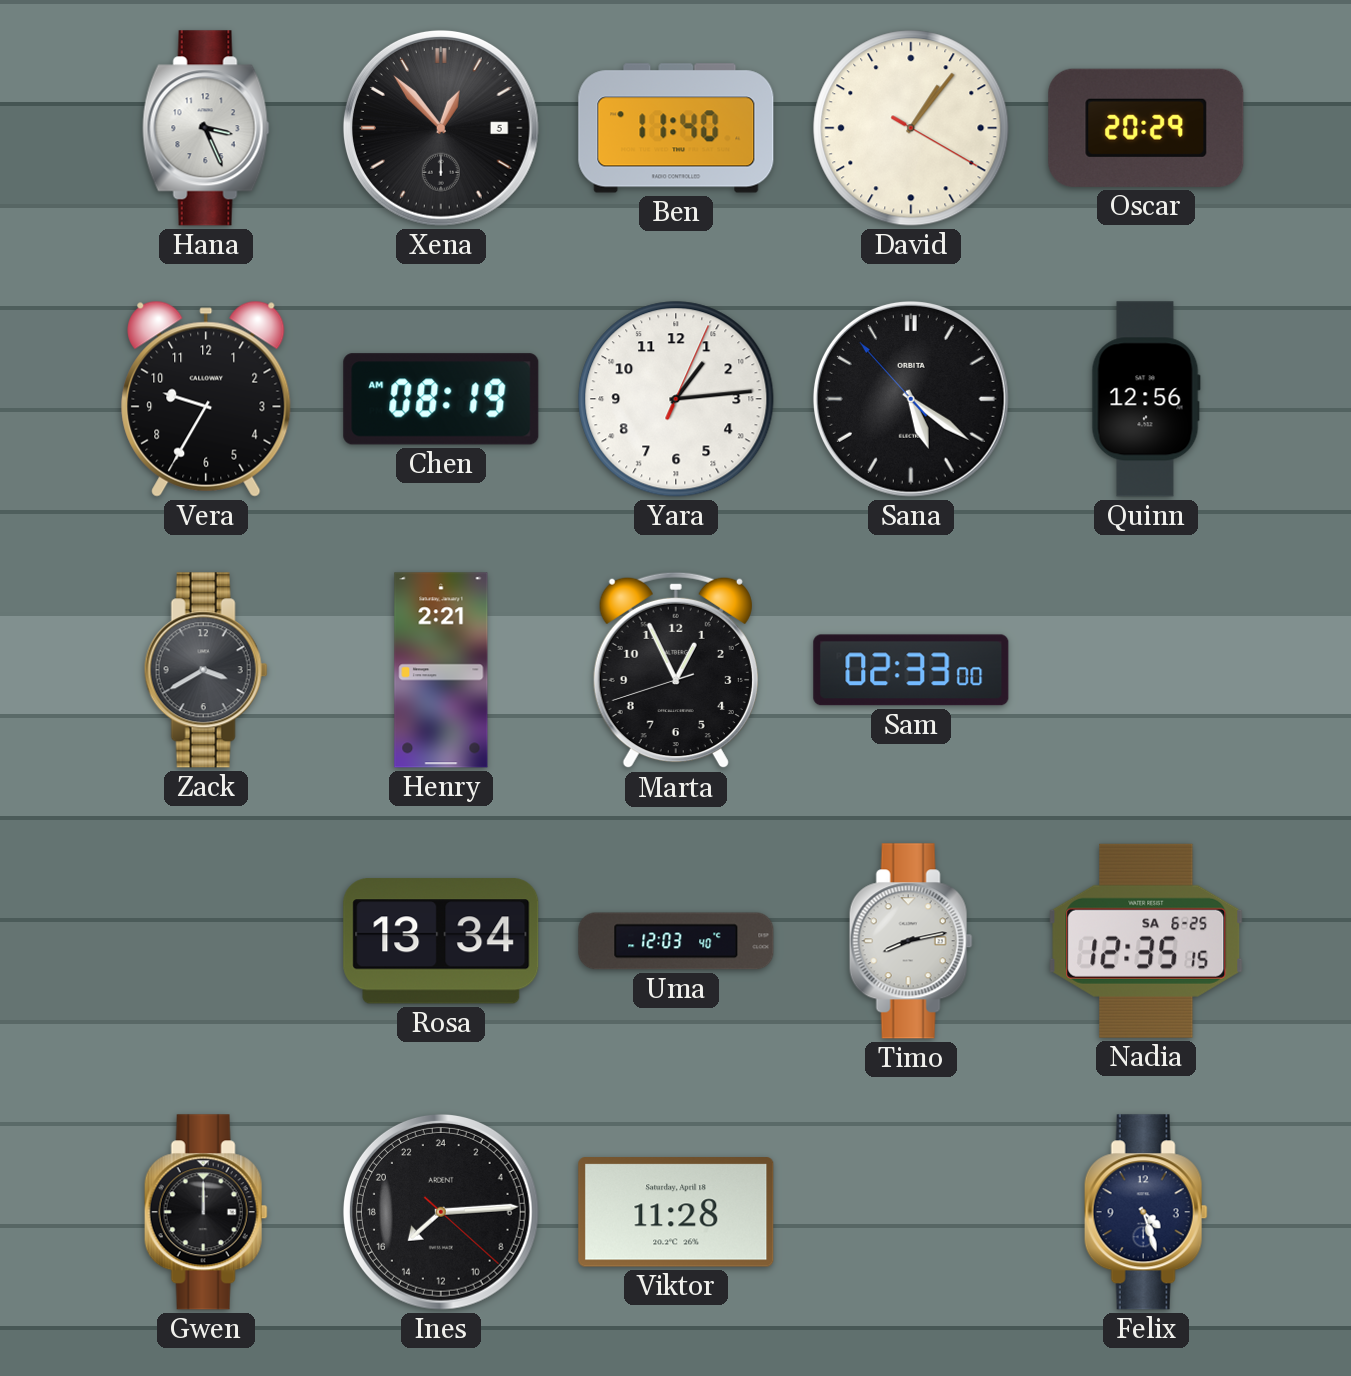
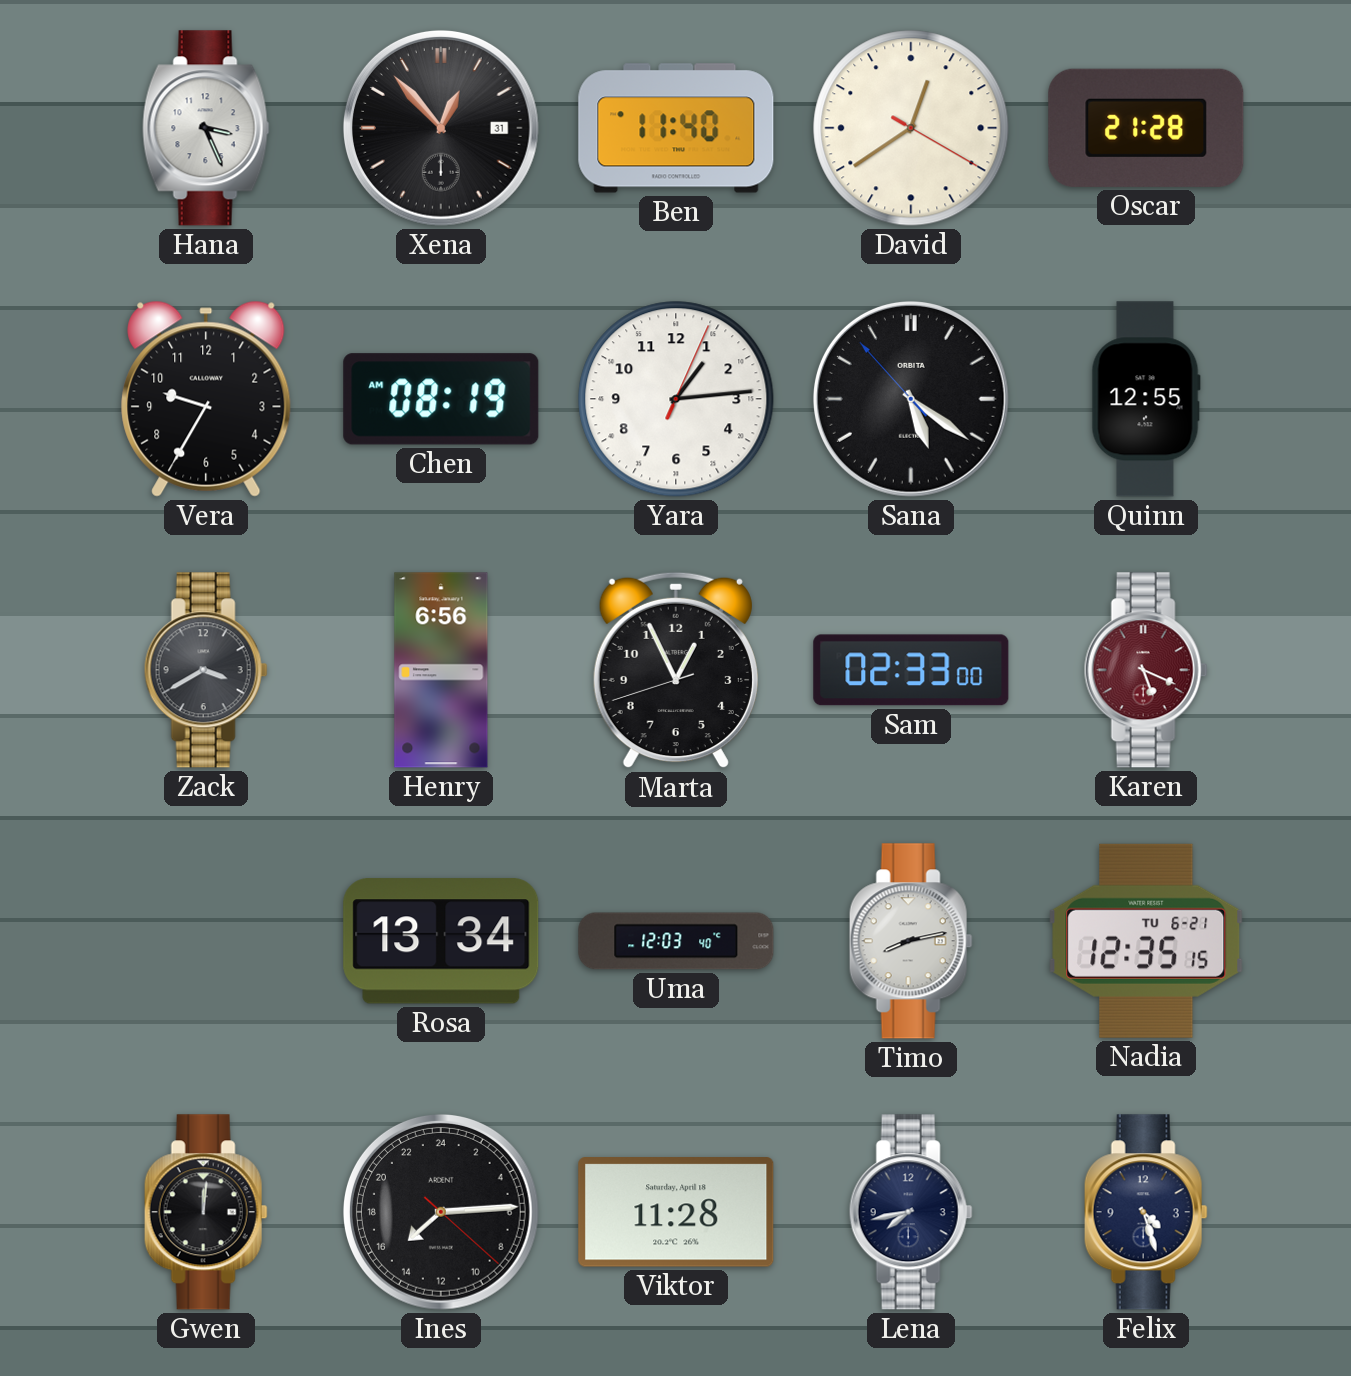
Xena date: 5 -> 31 (441, 128)
David: 1:06 -> 12:39 (911, 128)
Oscar: 20:29 -> 21:28 (1146, 128)
Quinn: 12:56 -> 12:55 (1146, 399)
Henry: 2:21 -> 6:56 (441, 670)
Karen: none -> 5:19 (1146, 670)
Nadia date: SA 6-25 -> TU 6-21 (1146, 941)
Gwen: 12:00 -> 12:01 (206, 1212)
Lena: none -> 7:43 (911, 1212)
